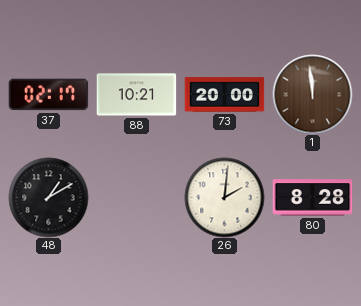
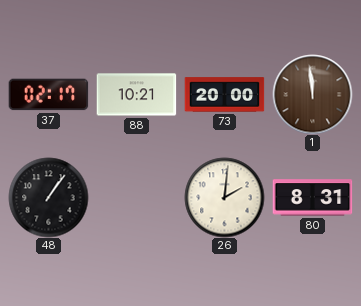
48: 1:10 -> 1:06 (48, 197)
80: 8:28 -> 8:31 (312, 198)
